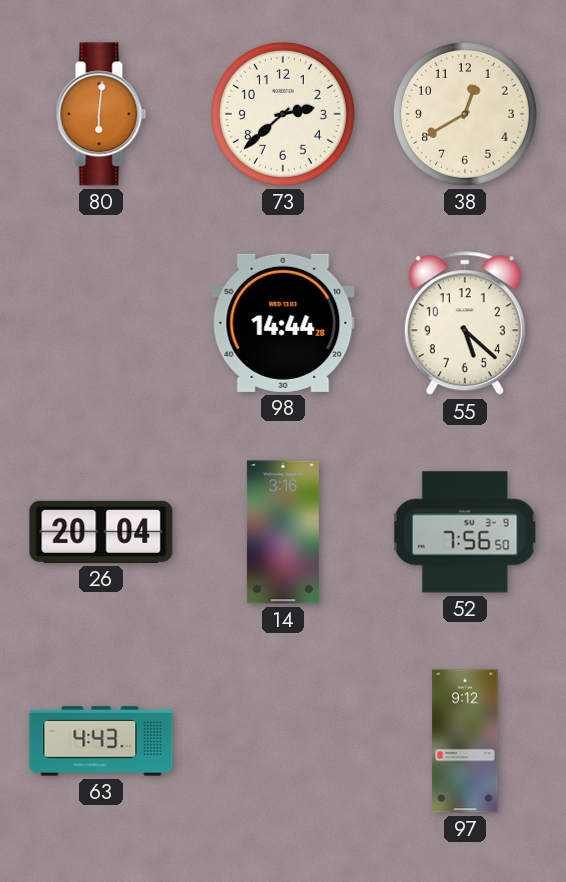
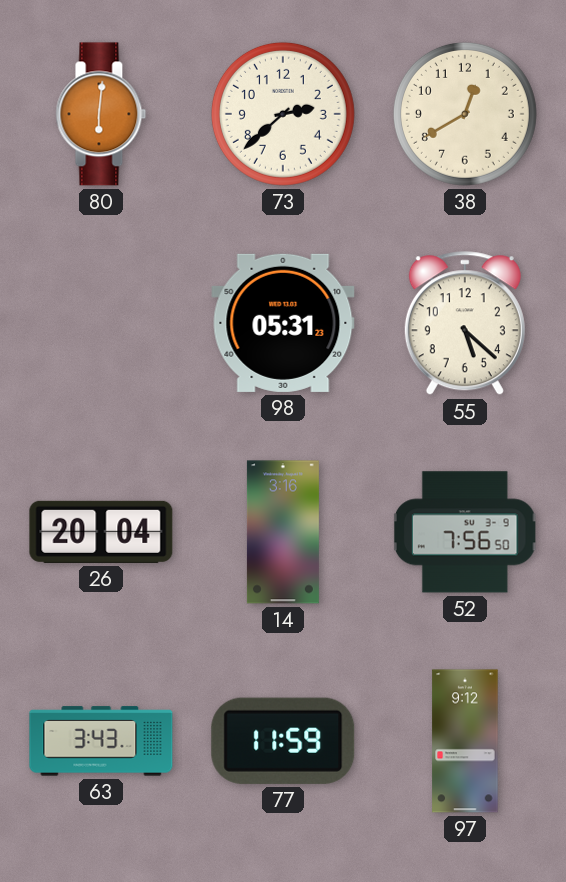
98: 14:44 -> 05:31 (283, 323)
63: 4:43 -> 3:43 (101, 741)
77: none -> 11:59 (283, 741)
